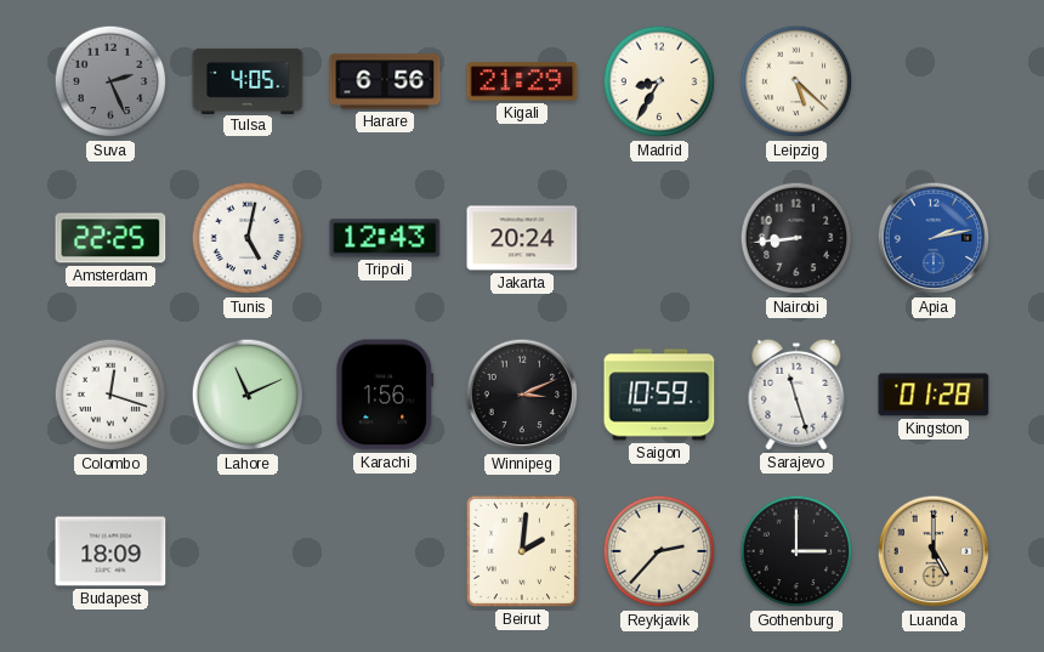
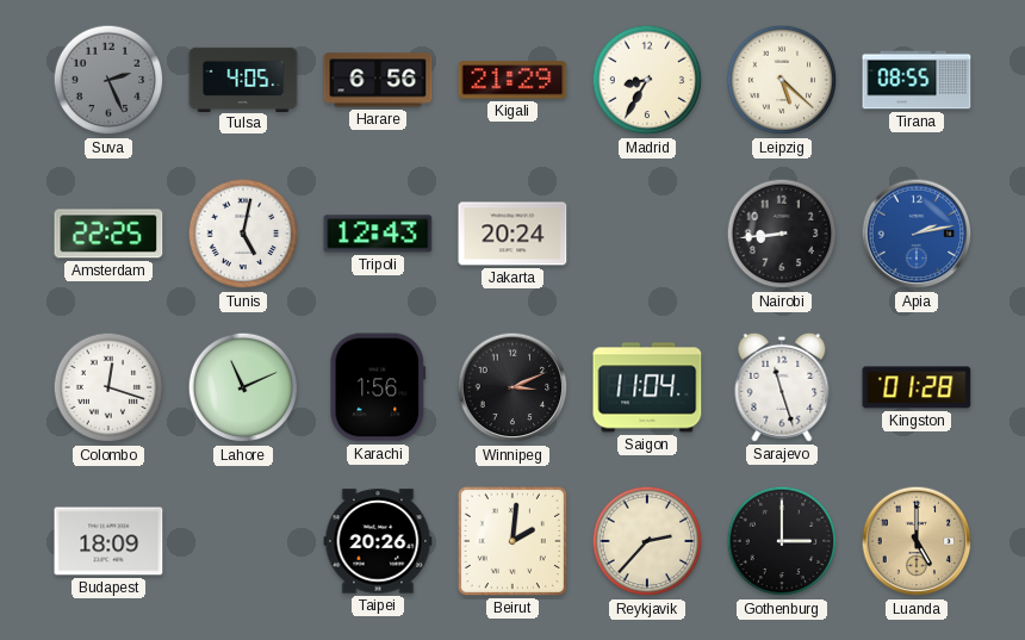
Tirana: none -> 08:55 (917, 80)
Saigon: 10:59 -> 11:04 (647, 387)
Taipei: none -> 20:26 (378, 541)
